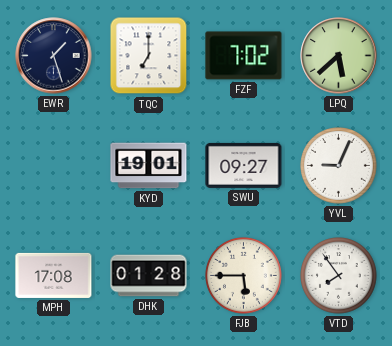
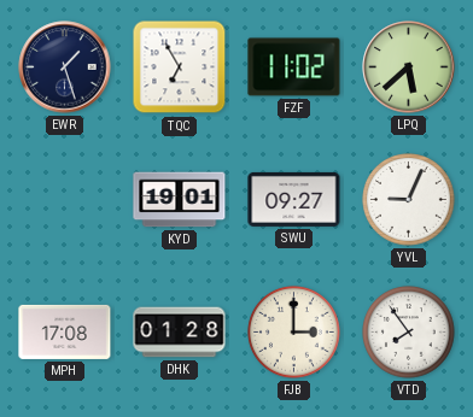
TQC: 7:00 -> 6:55 (180, 67)
FZF: 7:02 -> 11:02 (294, 67)
FJB: 5:45 -> 3:00 (294, 333)
